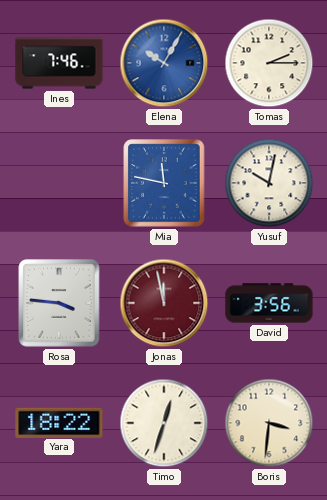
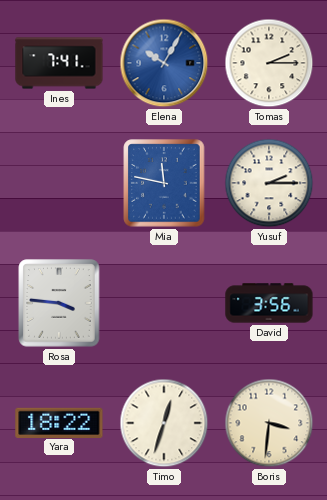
Ines: 7:46 -> 7:41 (59, 63)
Yusuf: 10:02 -> 2:15 (269, 183)
Jonas: 11:58 -> none (164, 303)
